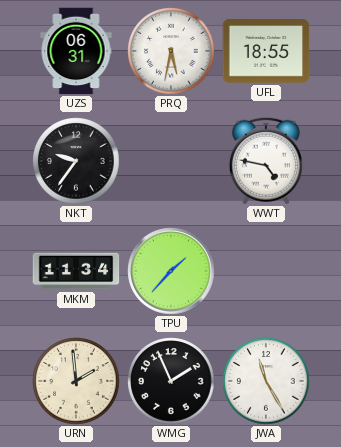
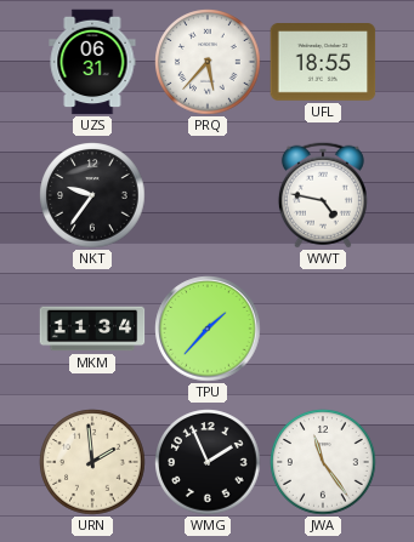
PRQ: 5:32 -> 5:37 (208, 62)
JWA: 11:25 -> 11:24 (323, 462)
